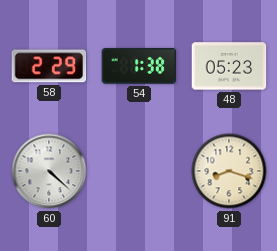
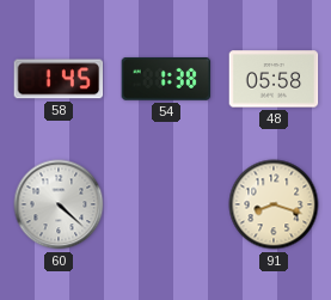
58: 2:29 -> 1:45 (59, 79)
48: 05:23 -> 05:58 (274, 79)
